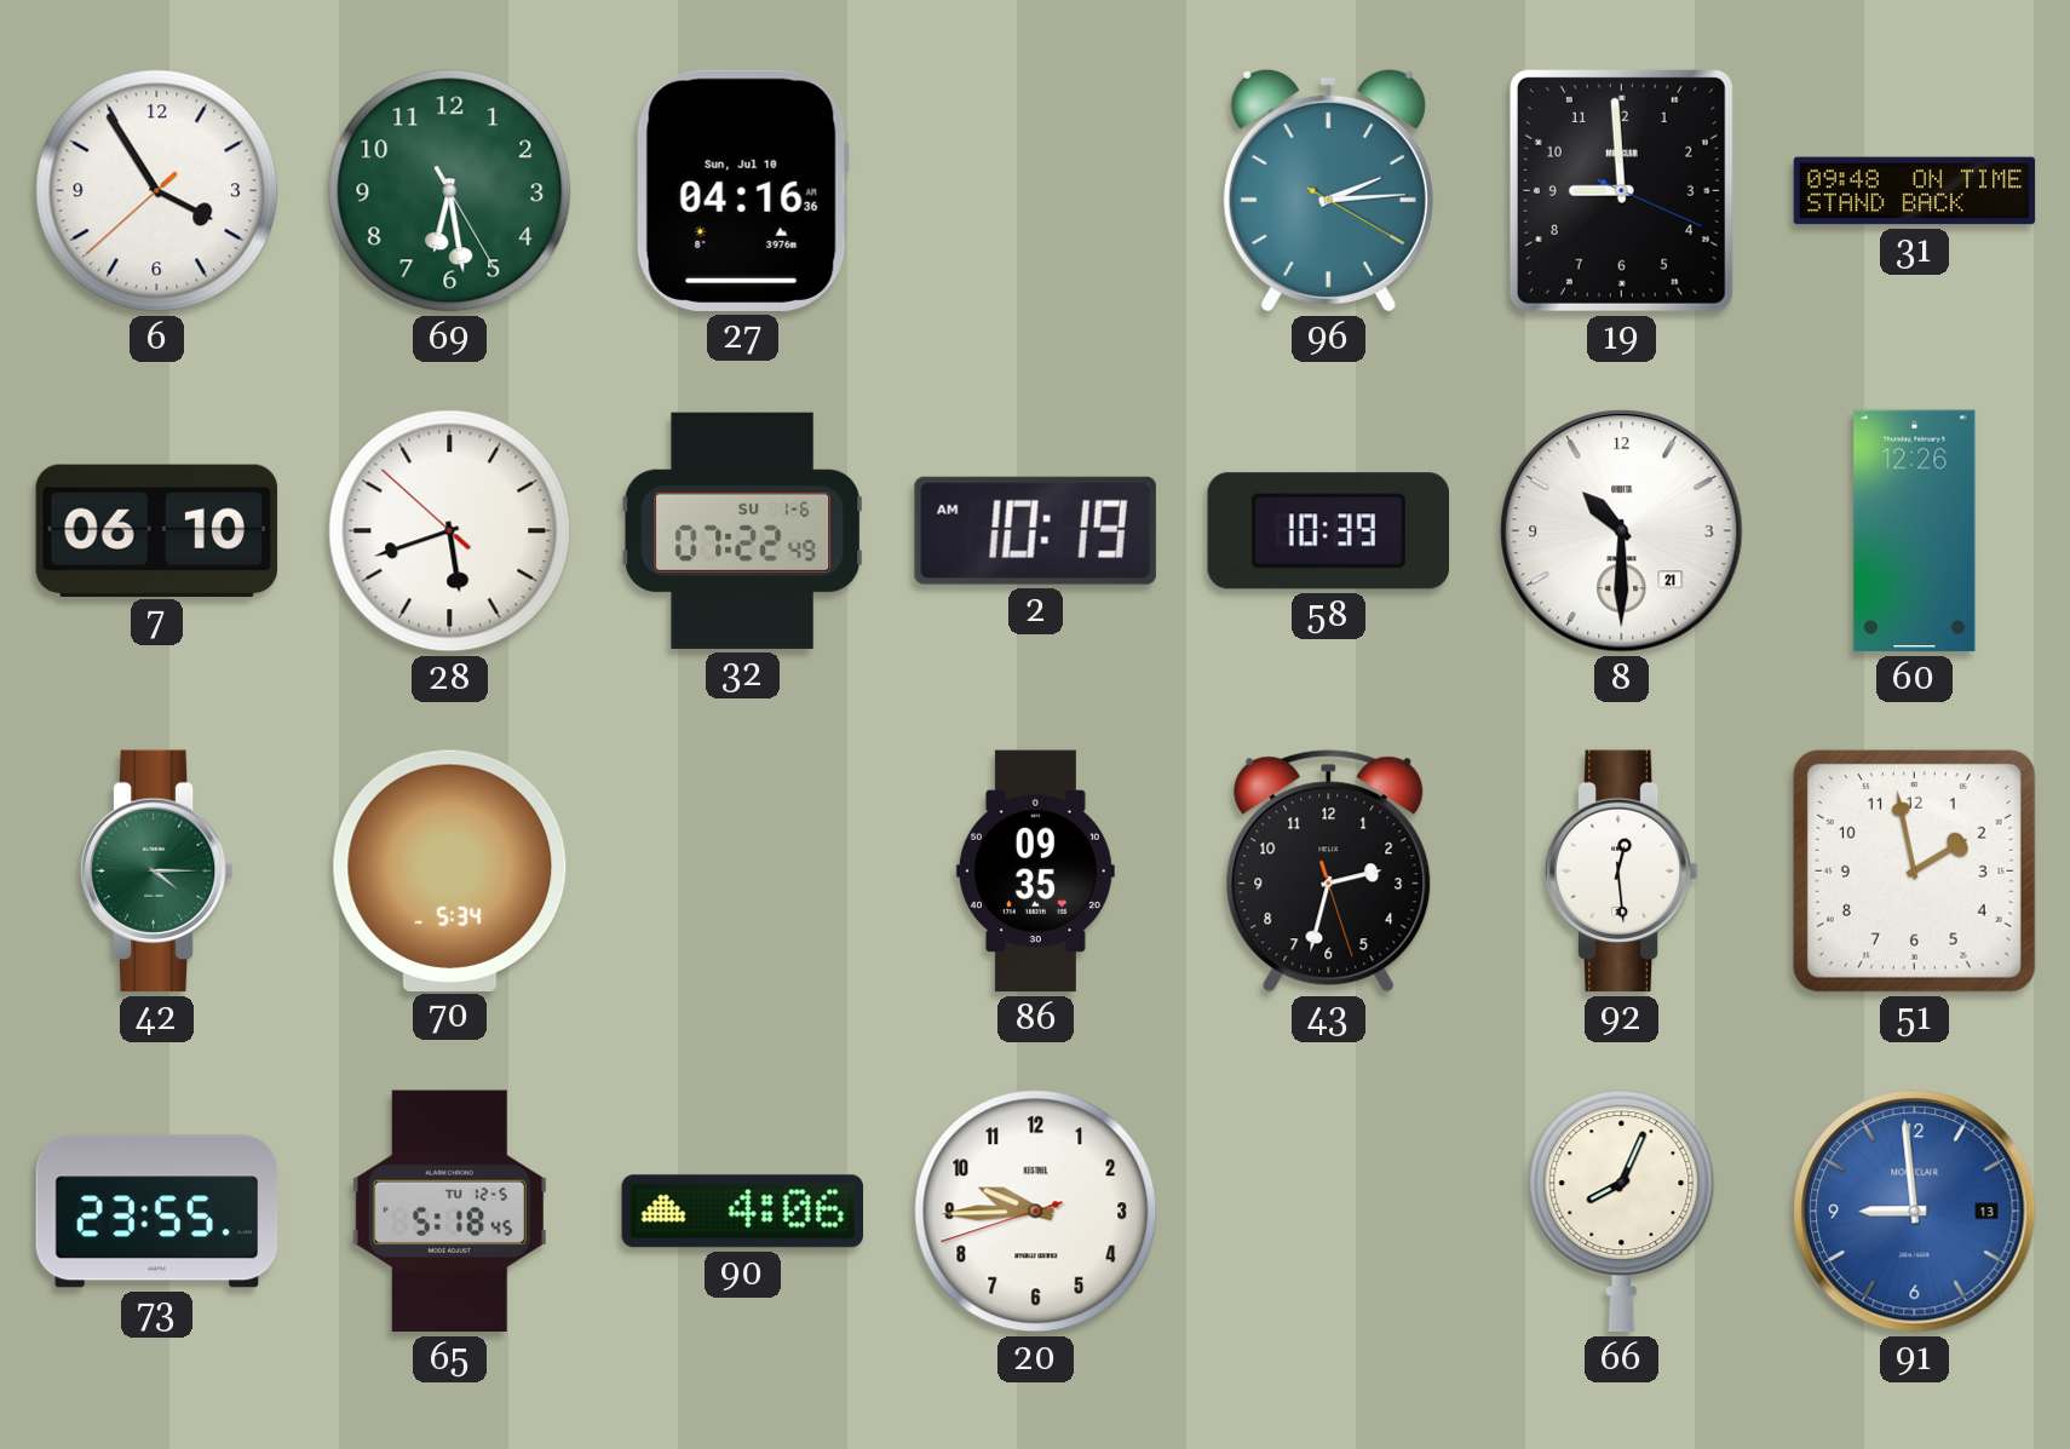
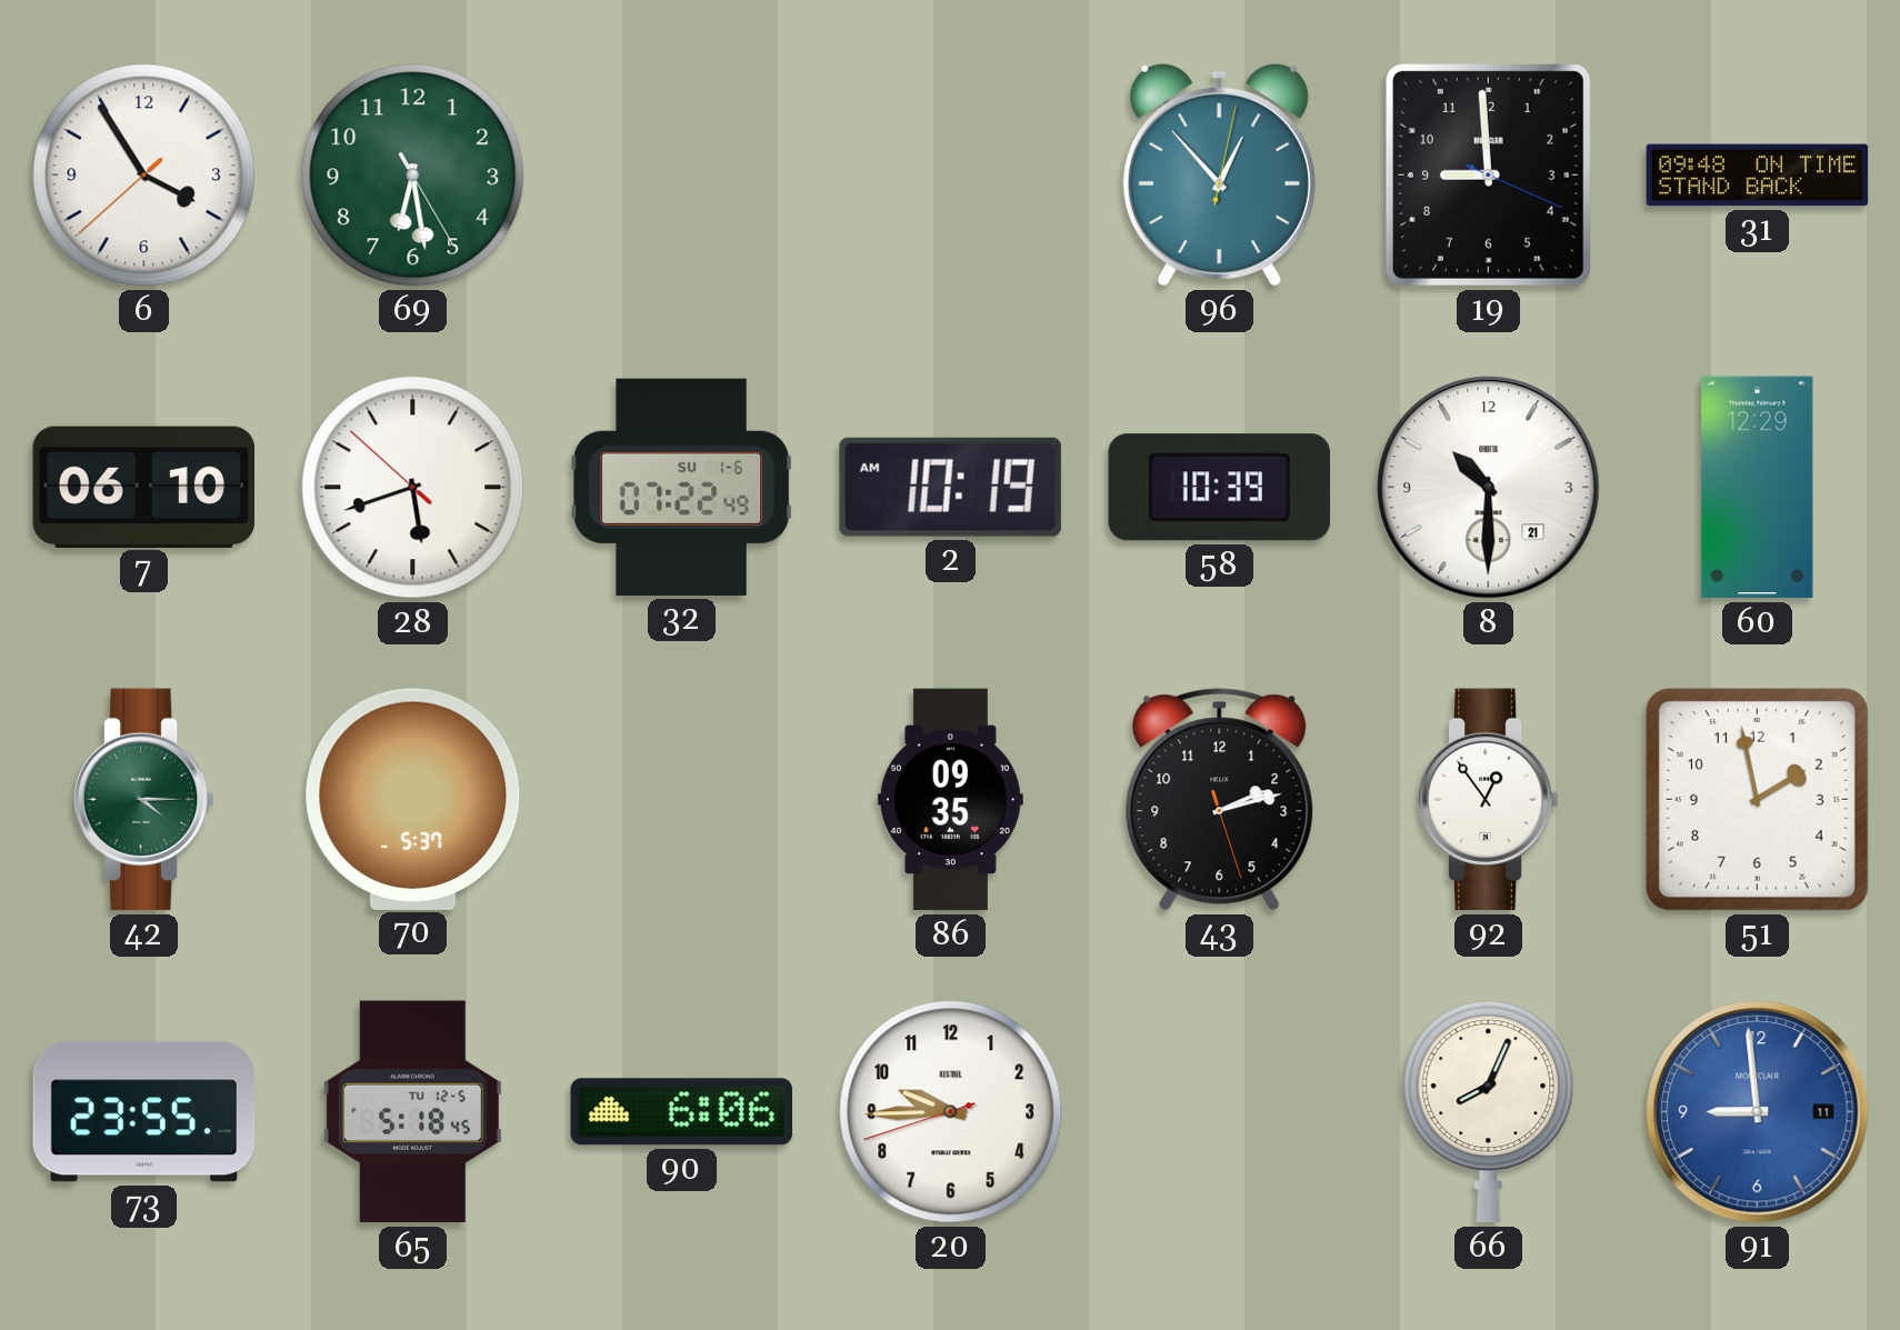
27: 04:16 -> none (742, 190)
96: 2:14 -> 12:53 (1219, 174)
60: 12:26 -> 12:29 (1758, 488)
70: 5:34 -> 5:37 (413, 799)
43: 2:32 -> 2:12 (1220, 800)
92: 12:29 -> 12:54 (1488, 800)
90: 4:06 -> 6:06 (682, 1112)
91 date: 13 -> 11 (1758, 1112)
